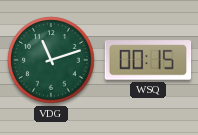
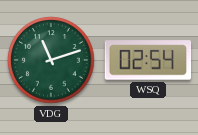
WSQ: 00:15 -> 02:54 (148, 60)
